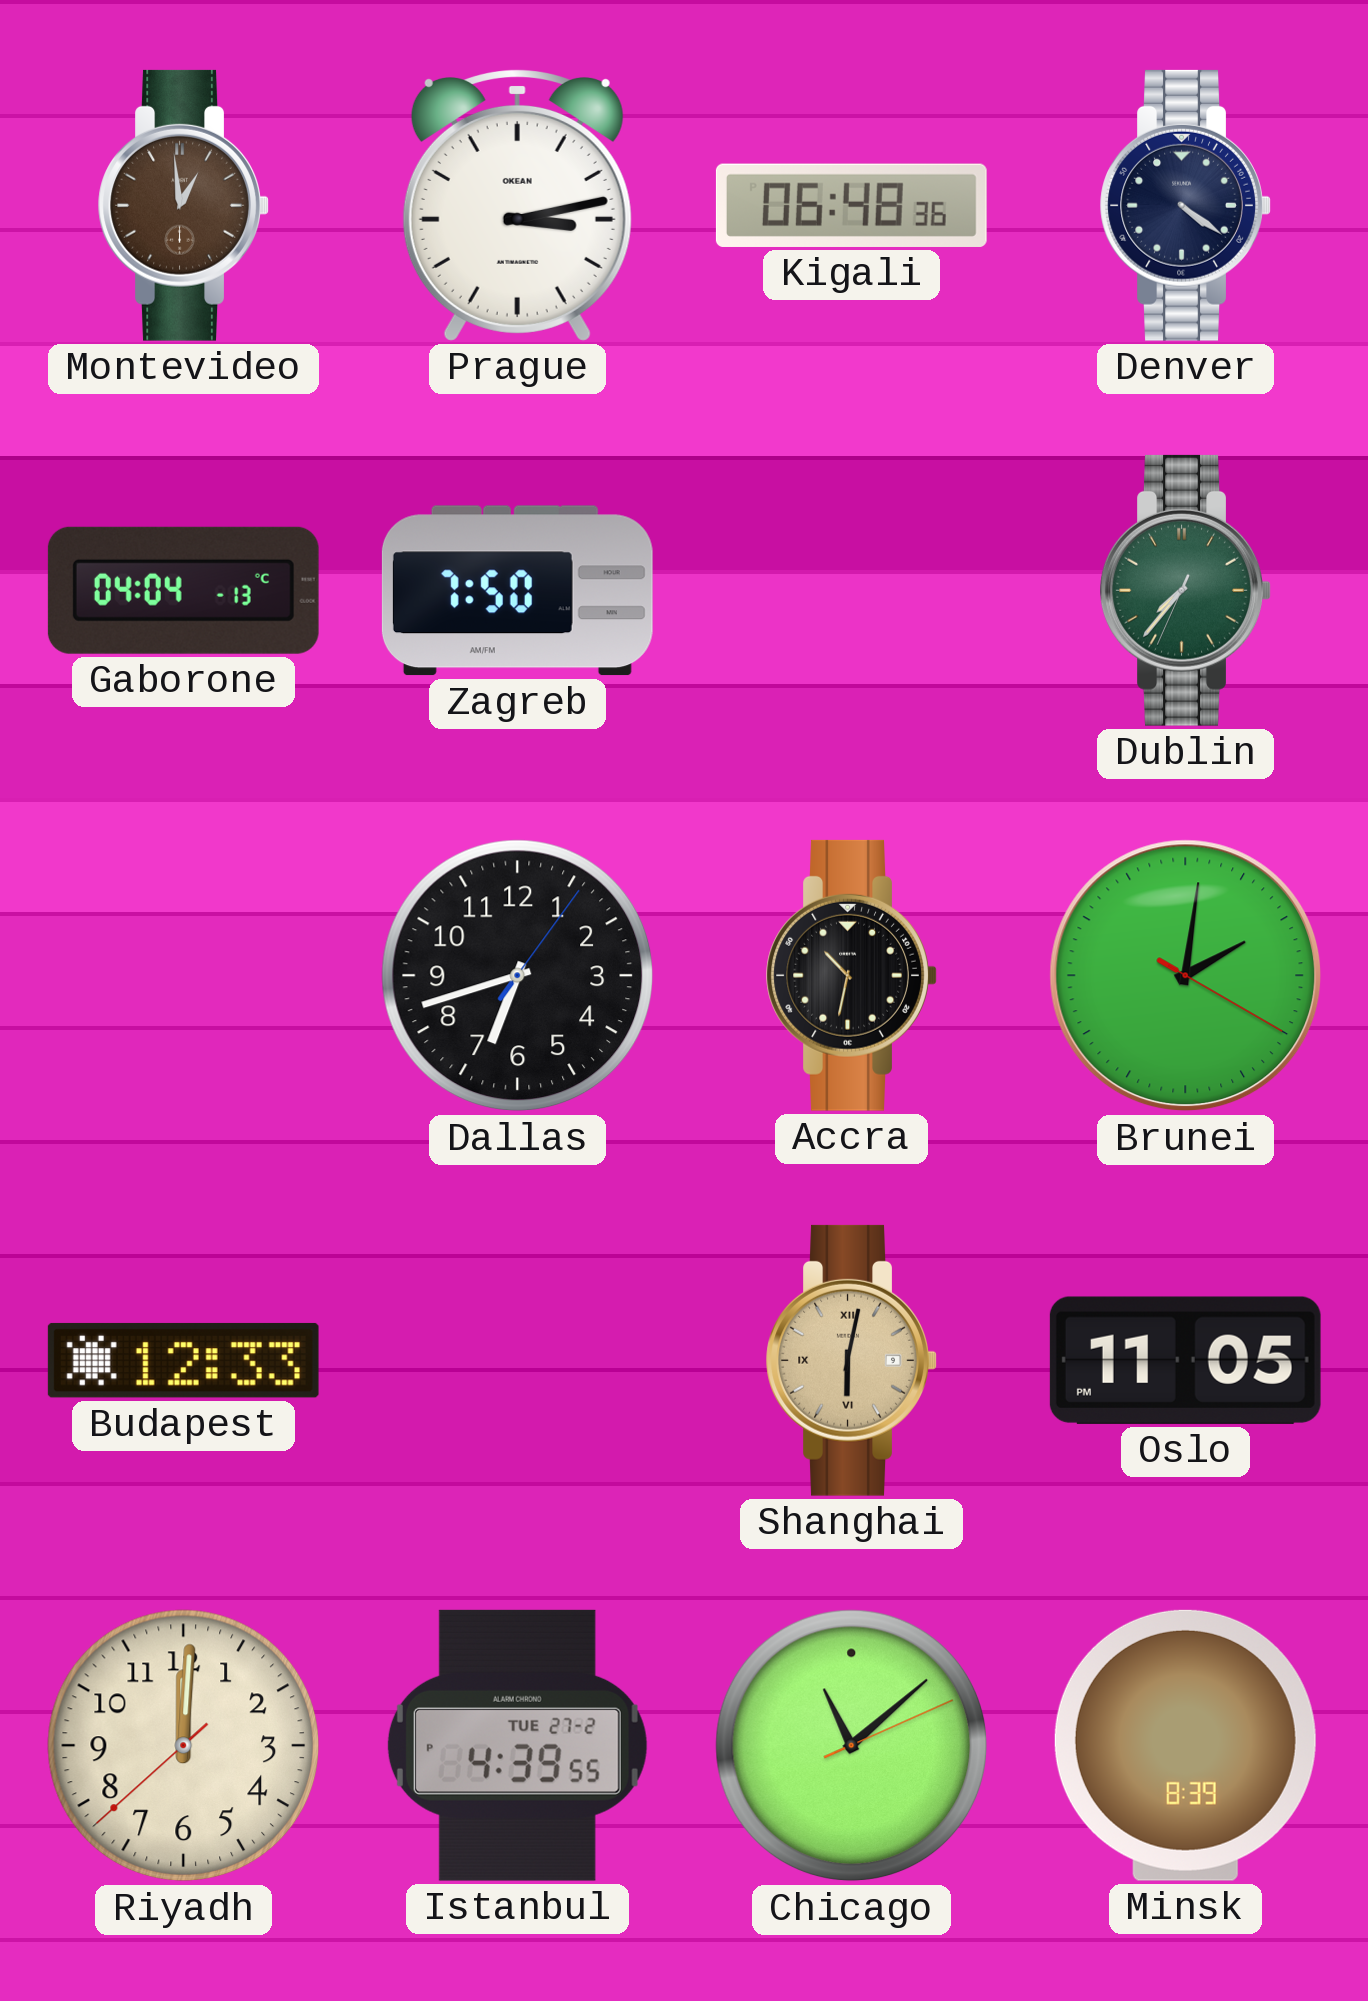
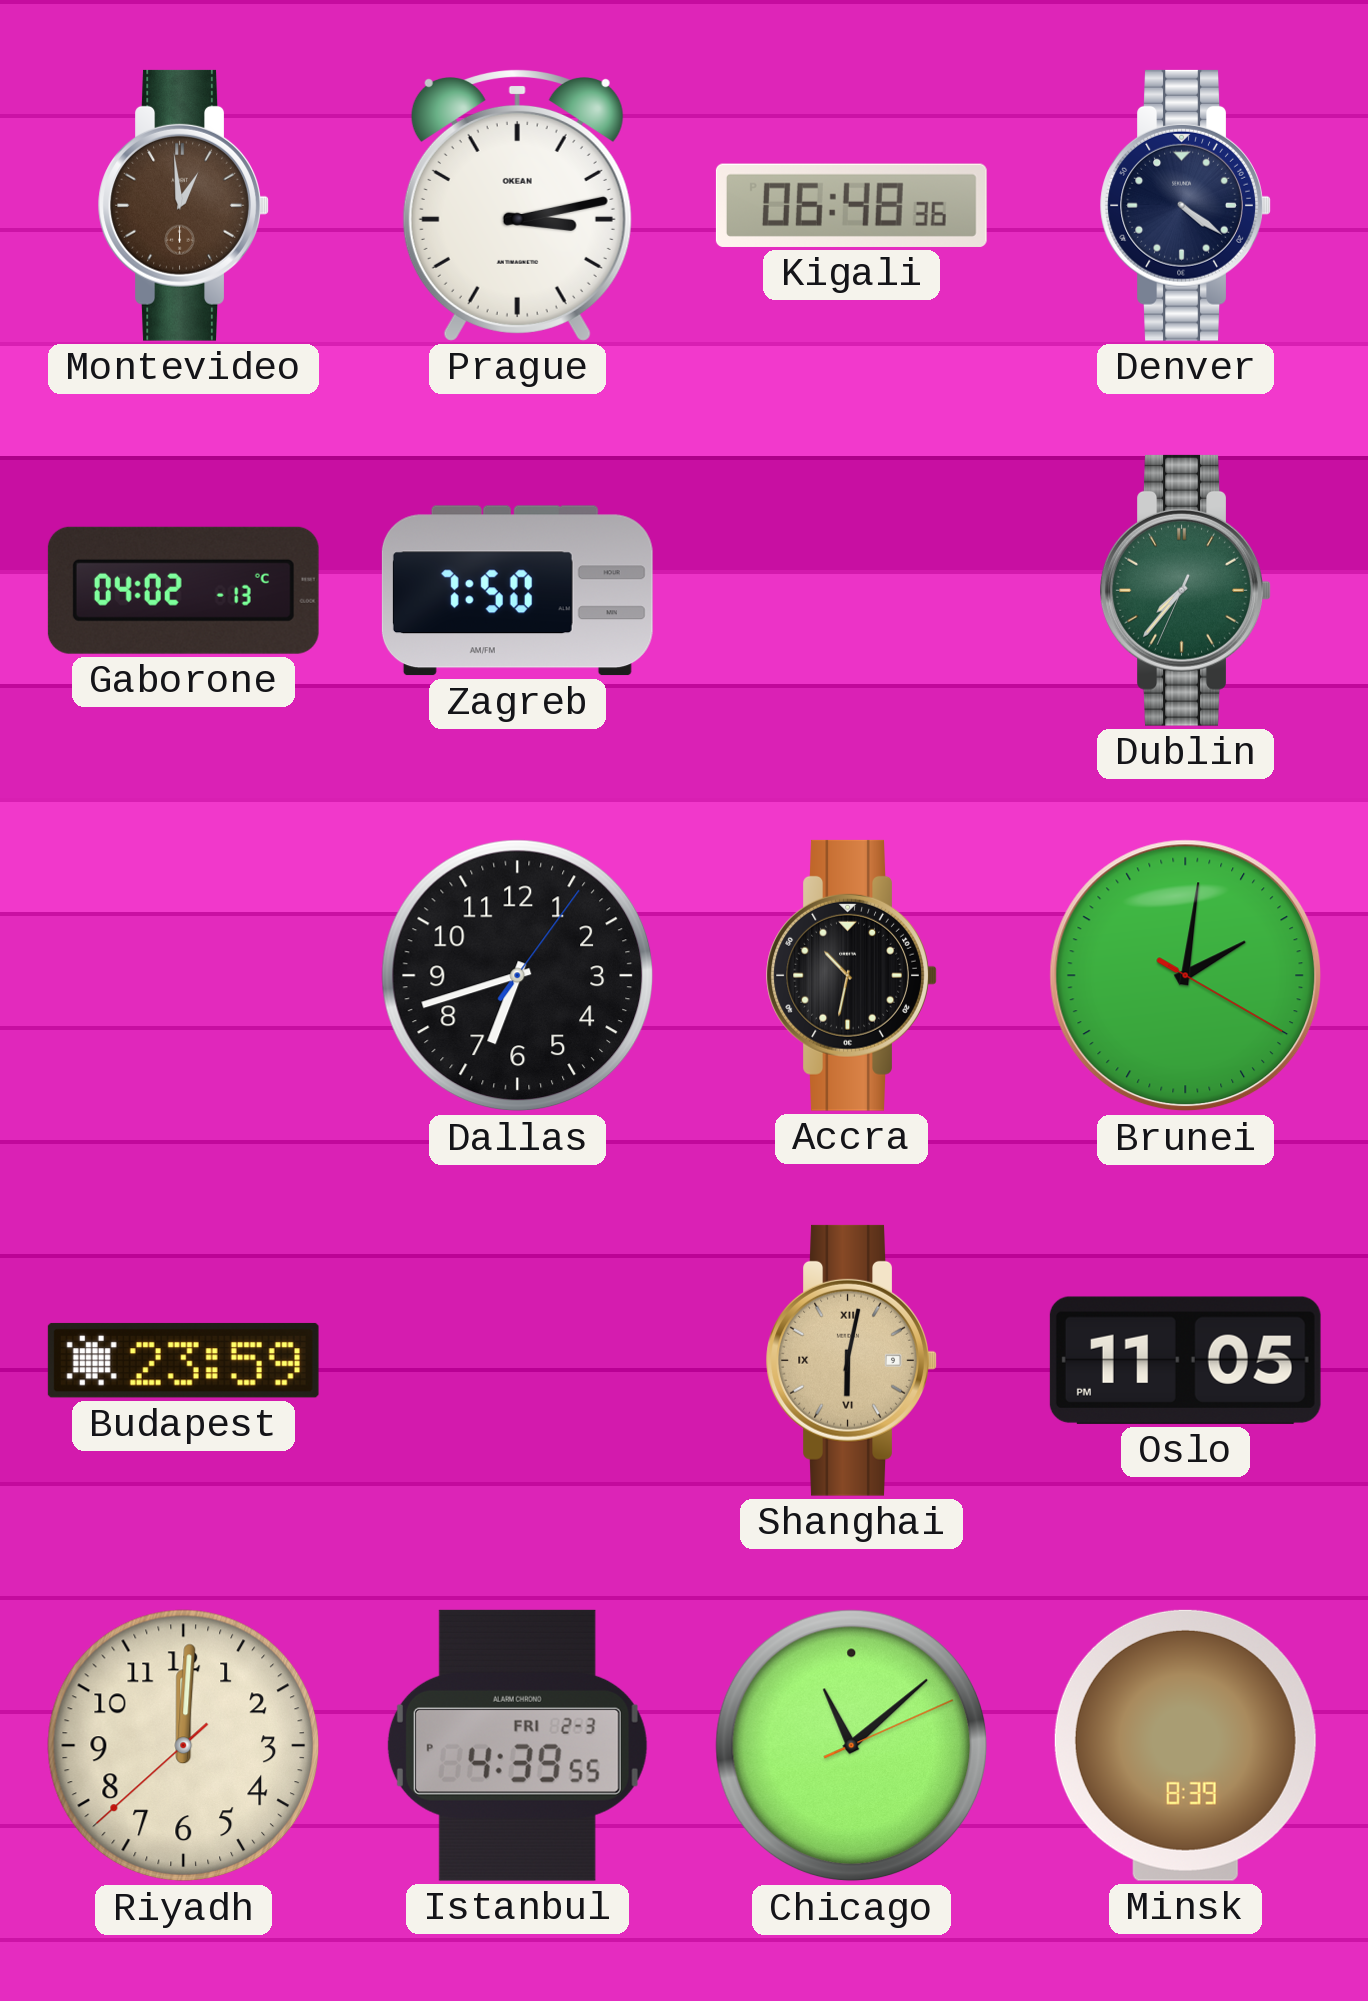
Gaborone: 04:04 -> 04:02 (183, 590)
Budapest: 12:33 -> 23:59 (183, 1360)
Istanbul date: TUE 27-2 -> FRI 2-3 (517, 1745)
